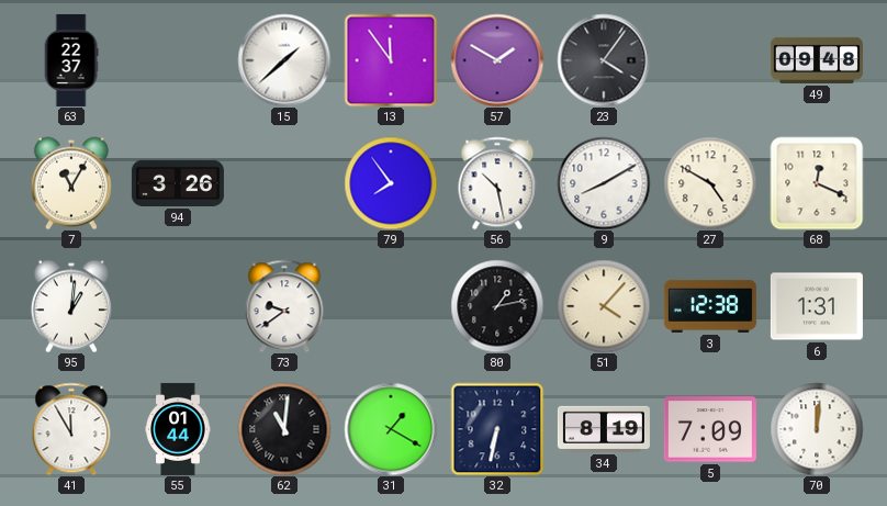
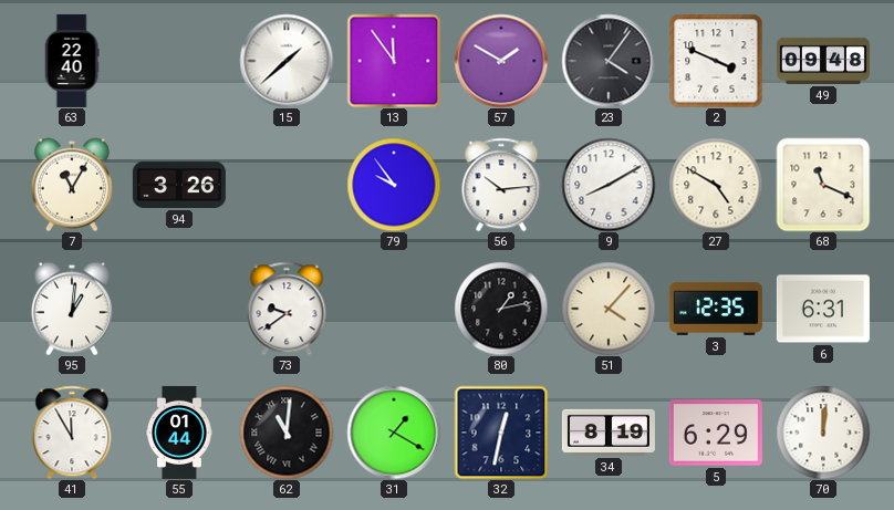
63: 22:37 -> 22:40 (72, 61)
2: none -> 3:49 (716, 61)
79: 7:54 -> 9:54 (394, 185)
56: 10:28 -> 10:14 (501, 185)
68: 12:19 -> 11:19 (823, 185)
3: 12:38 -> 12:35 (716, 309)
6: 1:31 -> 6:31 (823, 309)
32: 6:32 -> 12:32 (501, 433)
5: 7:09 -> 6:29 (716, 433)
